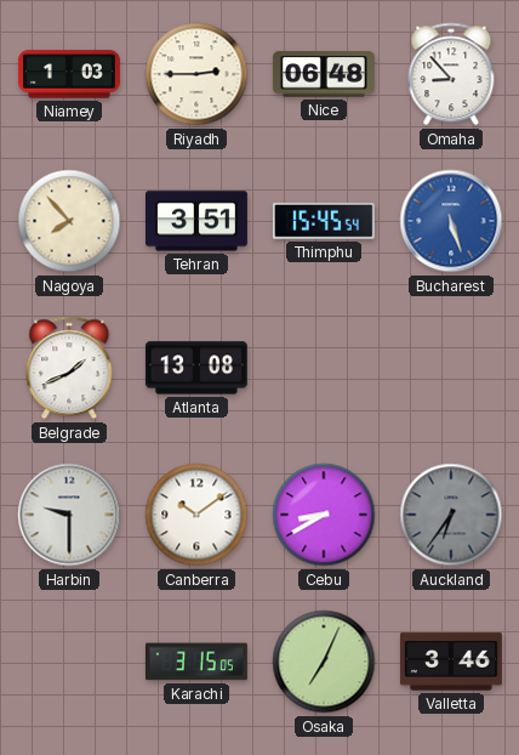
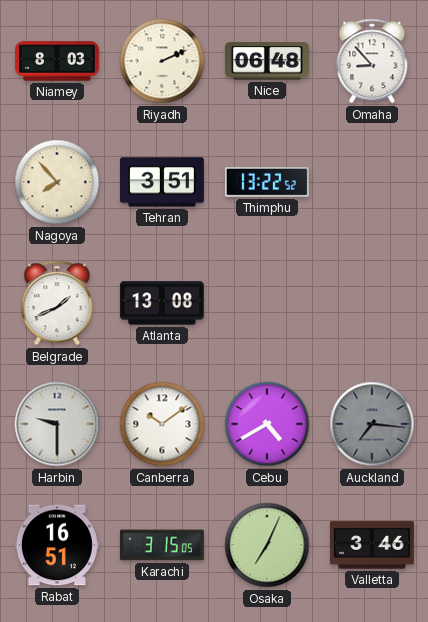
Niamey: 1:03 -> 8:03 (57, 61)
Riyadh: 2:45 -> 2:11 (162, 61)
Thimphu: 15:45 -> 13:22 (267, 182)
Bucharest: 5:27 -> none (451, 221)
Cebu: 8:40 -> 4:40 (267, 424)
Auckland: 6:36 -> 7:16 (372, 424)
Rabat: none -> 16:51 (57, 545)
